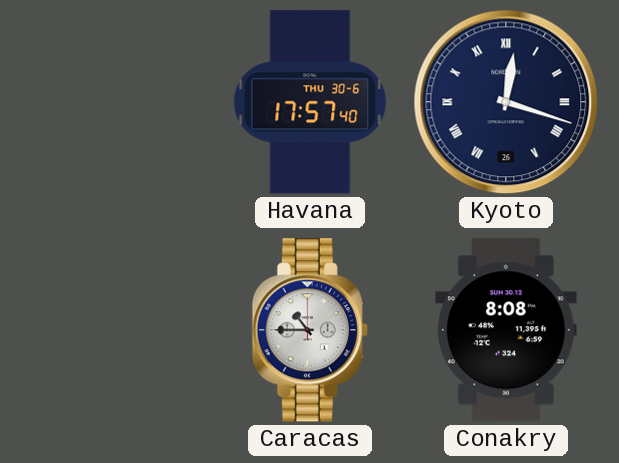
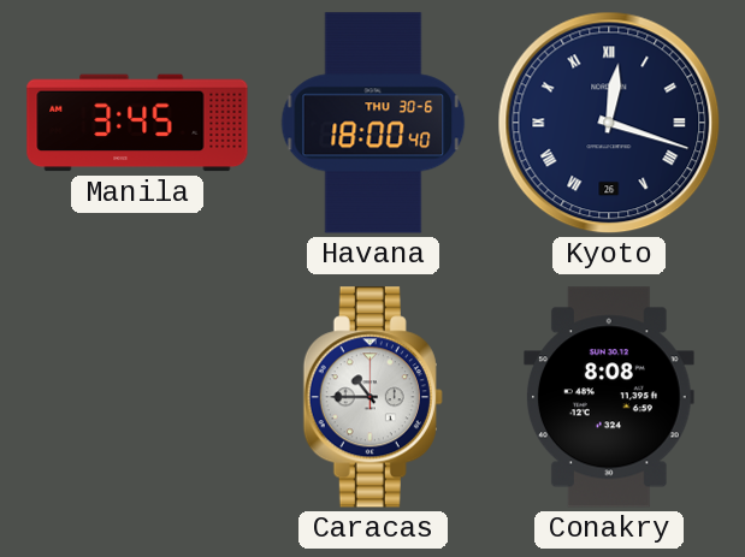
Manila: none -> 3:45 (137, 123)
Havana: 17:57 -> 18:00 (373, 123)
